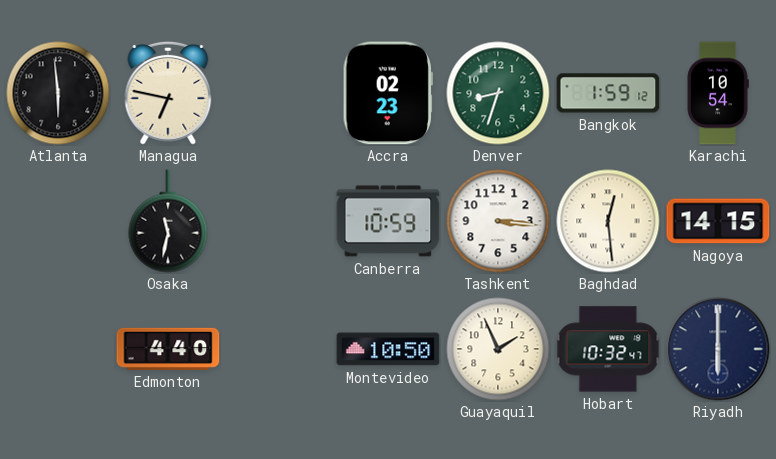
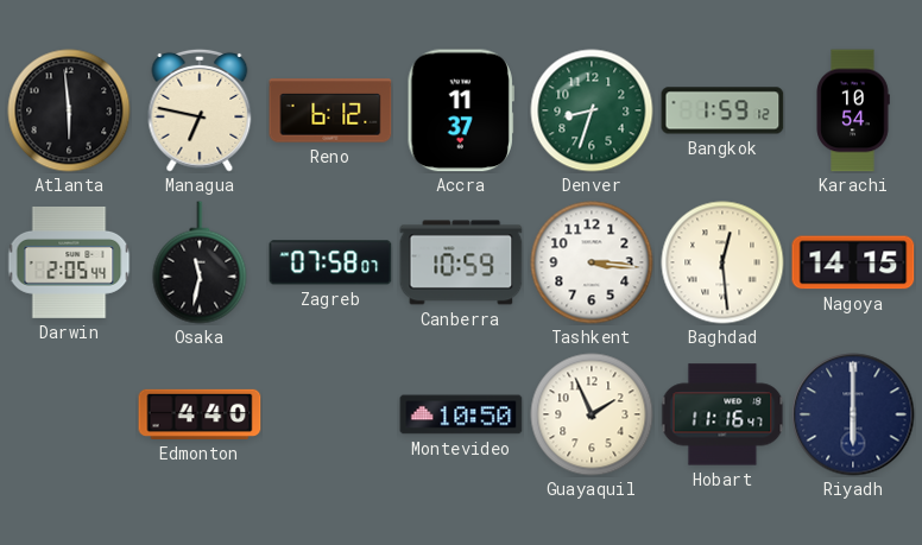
Reno: none -> 6:12 (330, 110)
Accra: 02:23 -> 11:37 (461, 110)
Darwin: none -> 2:05 (69, 262)
Zagreb: none -> 07:58 (330, 262)
Hobart: 10:32 -> 11:16 (722, 414)
